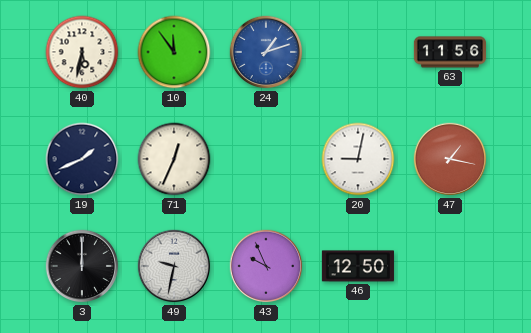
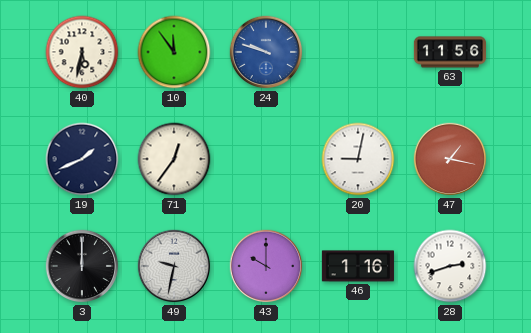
24: 1:12 -> 9:48 (266, 52)
71: 12:34 -> 12:36 (174, 159)
43: 9:56 -> 10:00 (266, 266)
46: 12:50 -> 1:16 (358, 266)
28: none -> 2:42 (450, 266)
